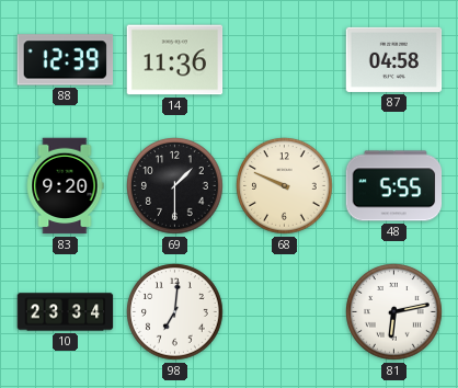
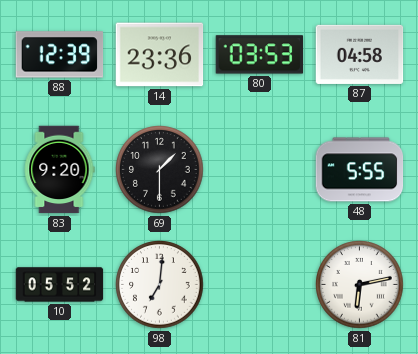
14: 11:36 -> 23:36 (160, 55)
80: none -> 03:53 (260, 55)
68: 9:49 -> none (285, 186)
10: 23:34 -> 05:52 (60, 285)
